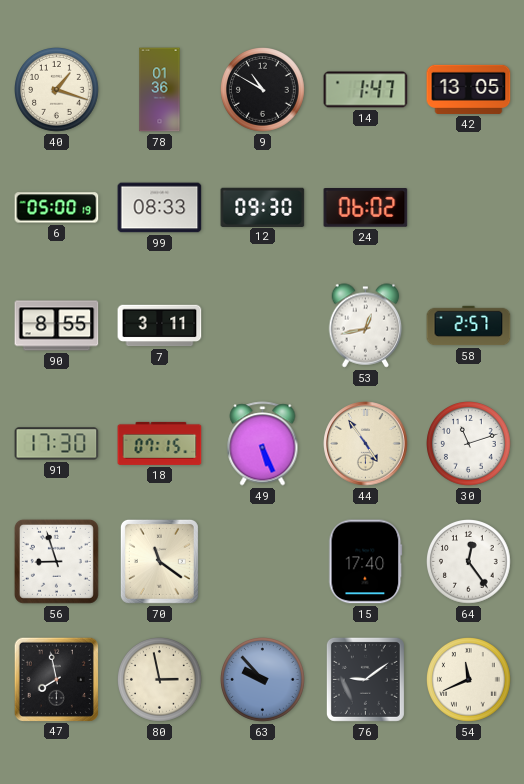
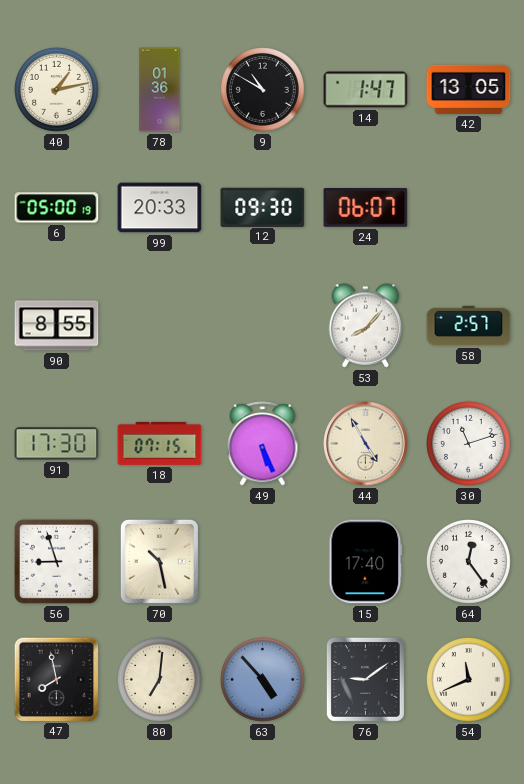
40: 1:18 -> 1:13 (57, 90)
99: 08:33 -> 20:33 (160, 208)
24: 06:02 -> 06:07 (366, 208)
7: 3:11 -> none (160, 326)
53: 12:43 -> 8:07 (366, 326)
44: 4:54 -> 4:55 (366, 444)
70: 11:21 -> 10:28 (159, 561)
80: 2:58 -> 7:01 (160, 680)
63: 9:53 -> 4:53 (263, 680)
